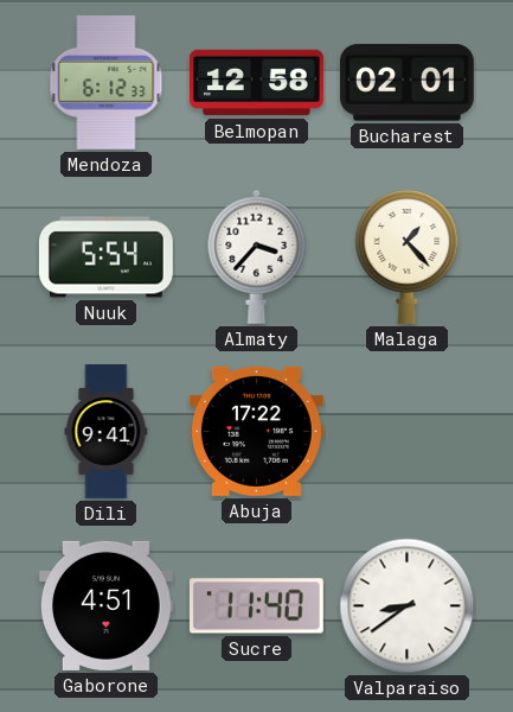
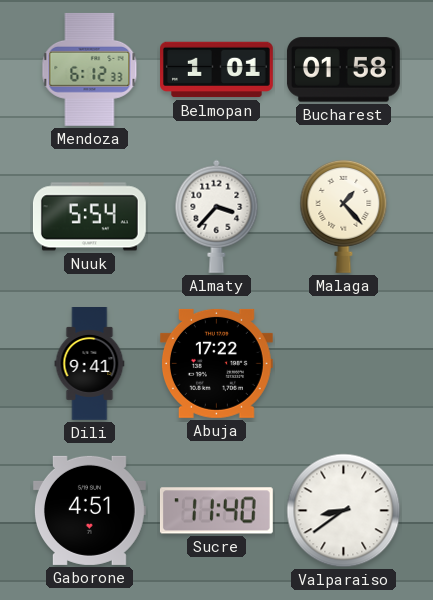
Belmopan: 12:58 -> 1:01 (217, 70)
Bucharest: 02:01 -> 01:58 (343, 70)
